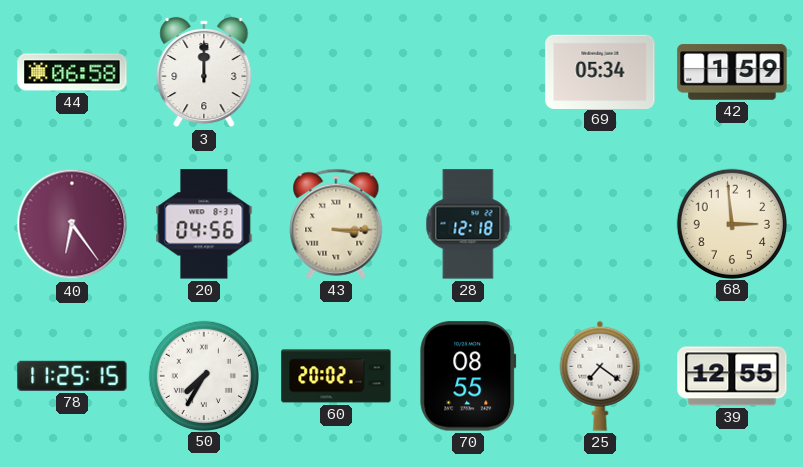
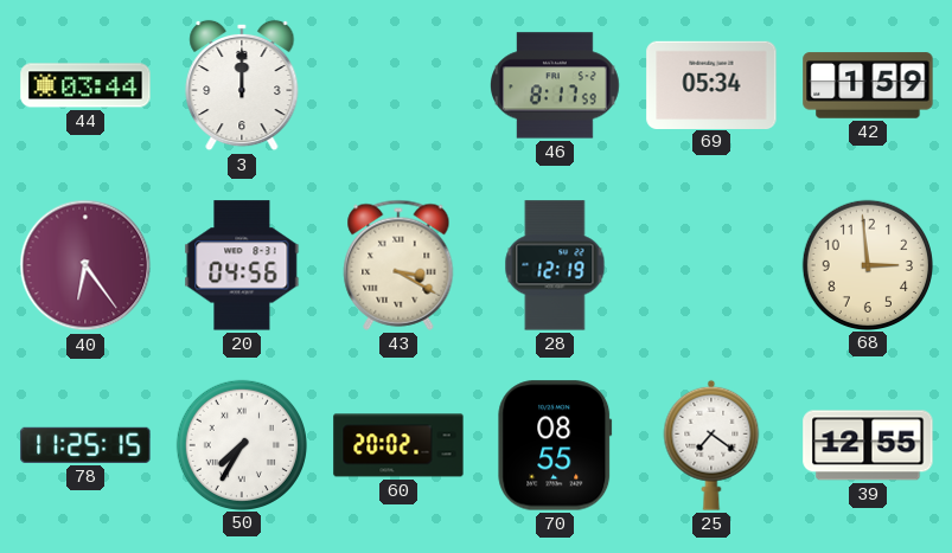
44: 06:58 -> 03:44 (85, 85)
46: none -> 8:17 (556, 85)
43: 3:15 -> 3:20 (398, 265)
28: 12:18 -> 12:19 (555, 265)
